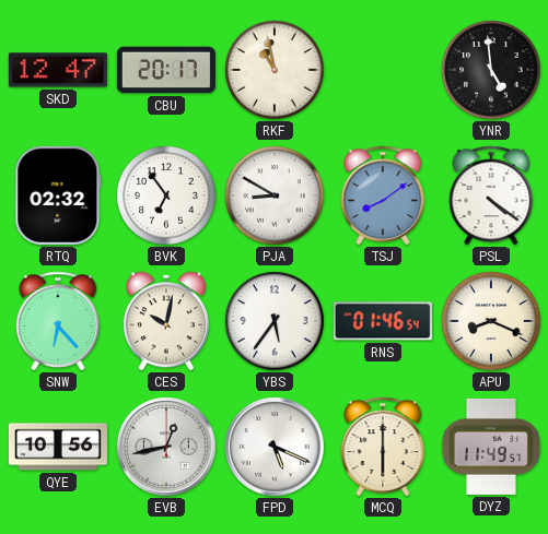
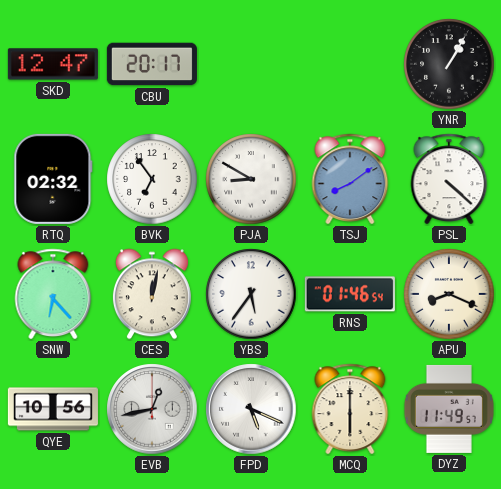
RKF: 10:58 -> none (275, 70)
YNR: 4:59 -> 1:05 (449, 64)
PSL: 4:21 -> 4:22 (449, 179)
CES: 10:02 -> 12:02 (152, 294)
